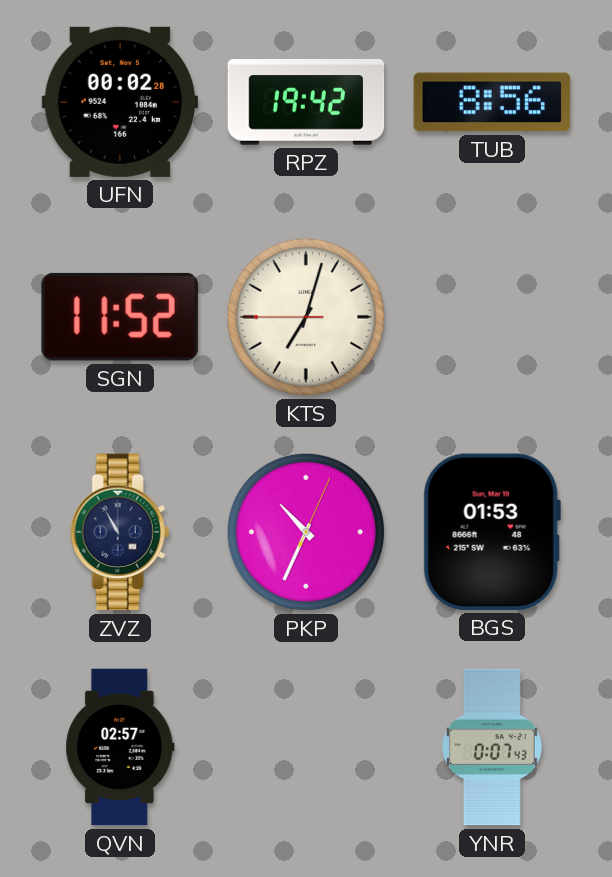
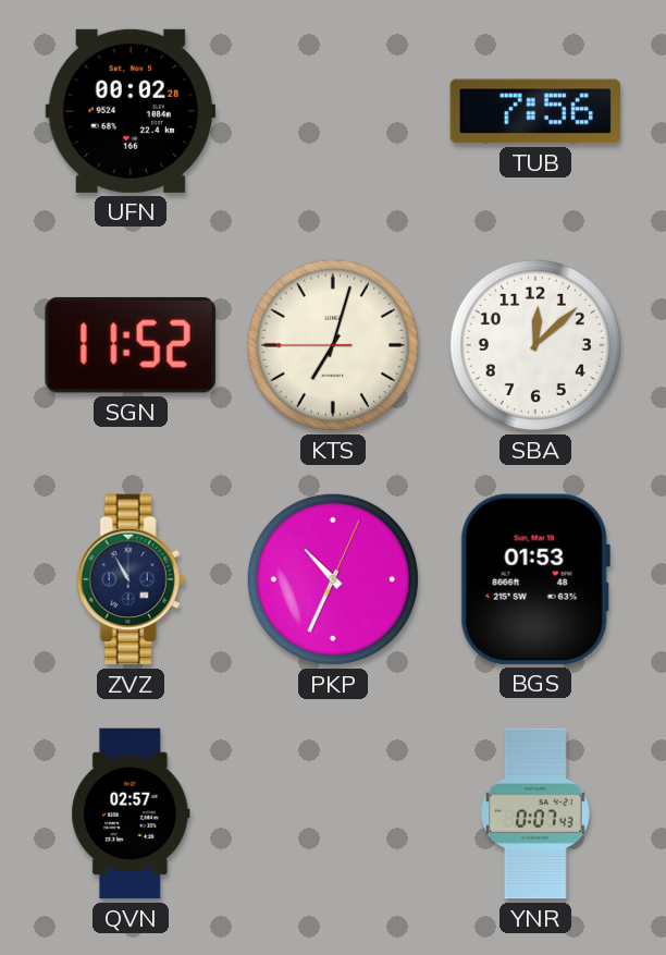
RPZ: 19:42 -> none (306, 102)
TUB: 8:56 -> 7:56 (535, 111)
SBA: none -> 12:08 (535, 345)
